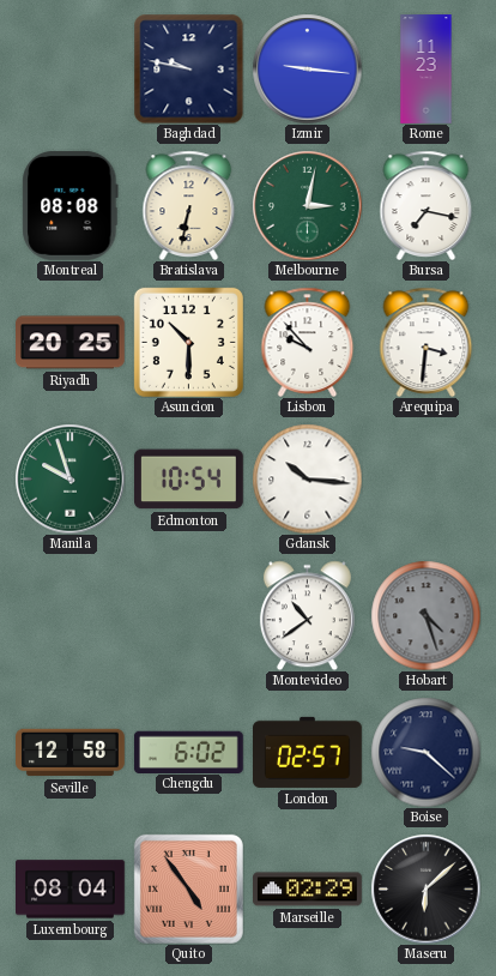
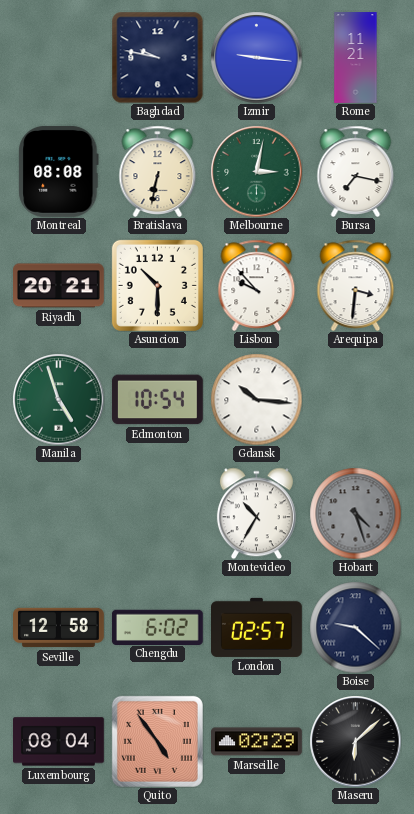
Rome: 11:23 -> 11:21 (356, 58)
Riyadh: 20:25 -> 20:21 (59, 286)
Manila: 9:57 -> 4:57 (58, 399)
Montevideo: 10:39 -> 10:35 (256, 513)
